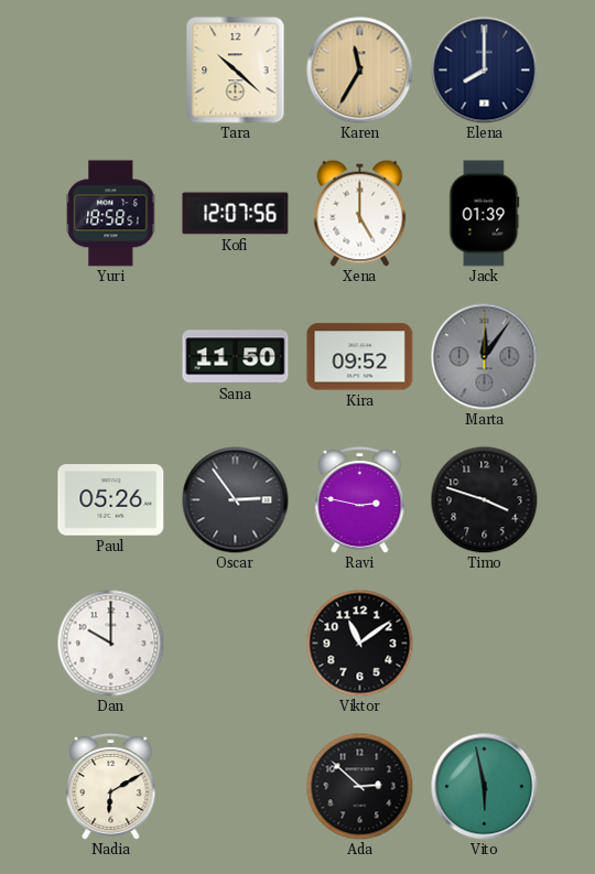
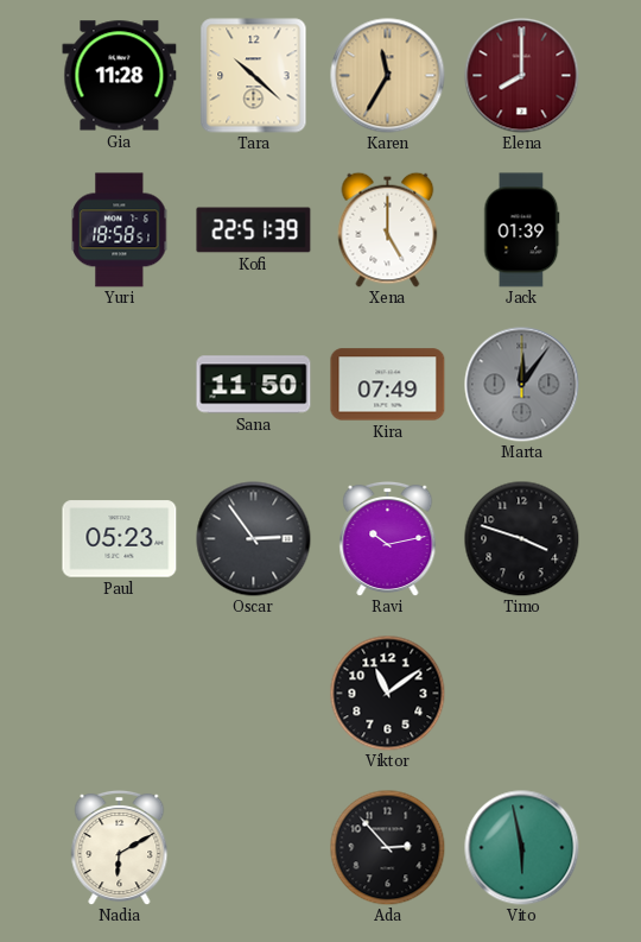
Gia: none -> 11:28 (120, 76)
Elena dial: navy -> burgundy (522, 76)
Kofi: 12:07 -> 22:51 (254, 230)
Kira: 09:52 -> 07:49 (388, 385)
Paul: 05:26 -> 05:23 (120, 539)
Ravi: 2:47 -> 10:13 (388, 538)
Dan: 10:00 -> none (110, 643)
Ada: 2:52 -> 2:53 (387, 847)
